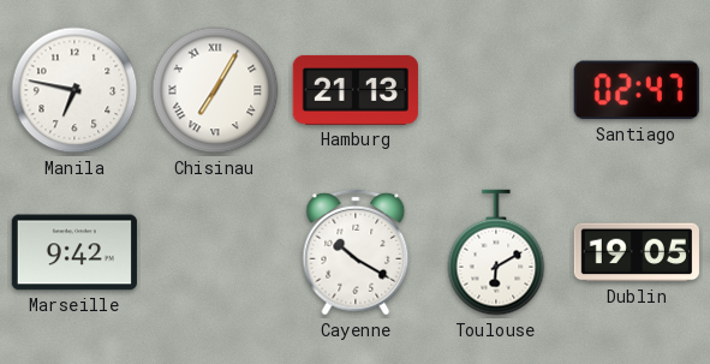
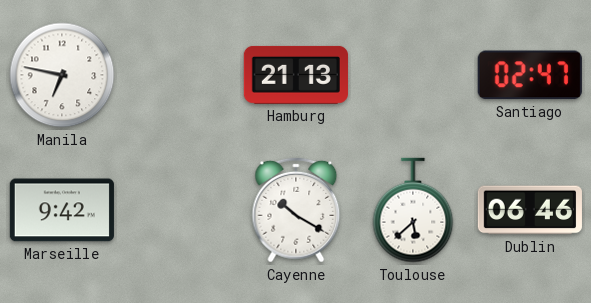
Chisinau: 7:05 -> none (215, 90)
Toulouse: 6:10 -> 5:38 (413, 210)
Dublin: 19:05 -> 06:46 (530, 210)
